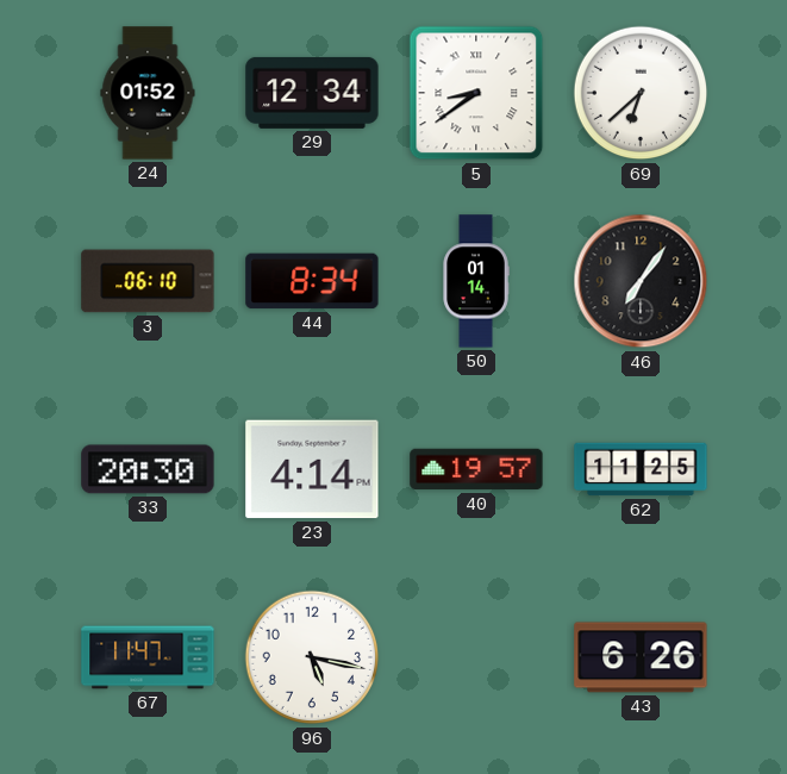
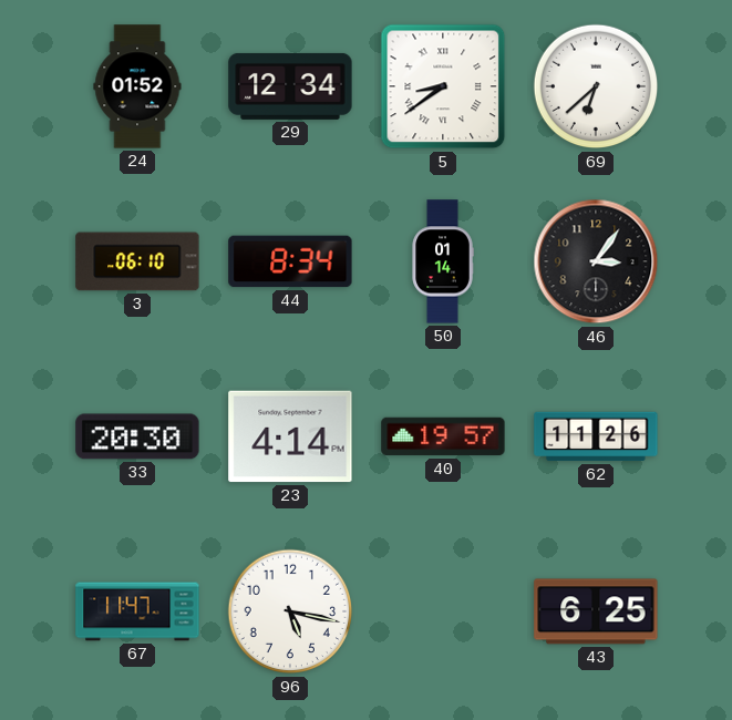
46: 7:06 -> 3:06 (596, 261)
62: 11:25 -> 11:26 (596, 436)
43: 6:26 -> 6:25 (596, 611)
